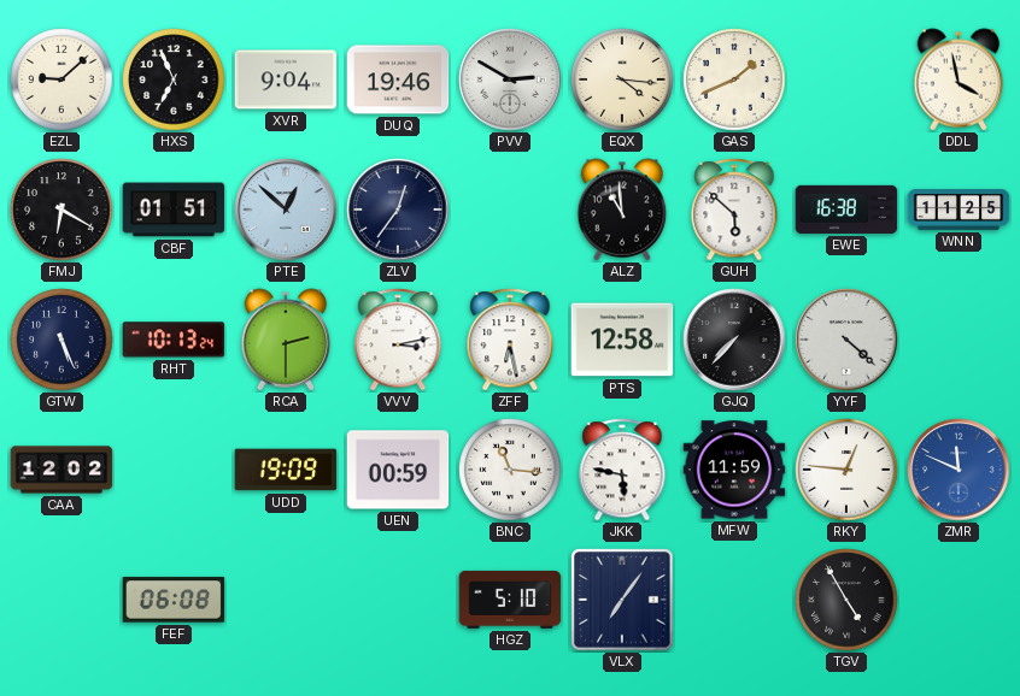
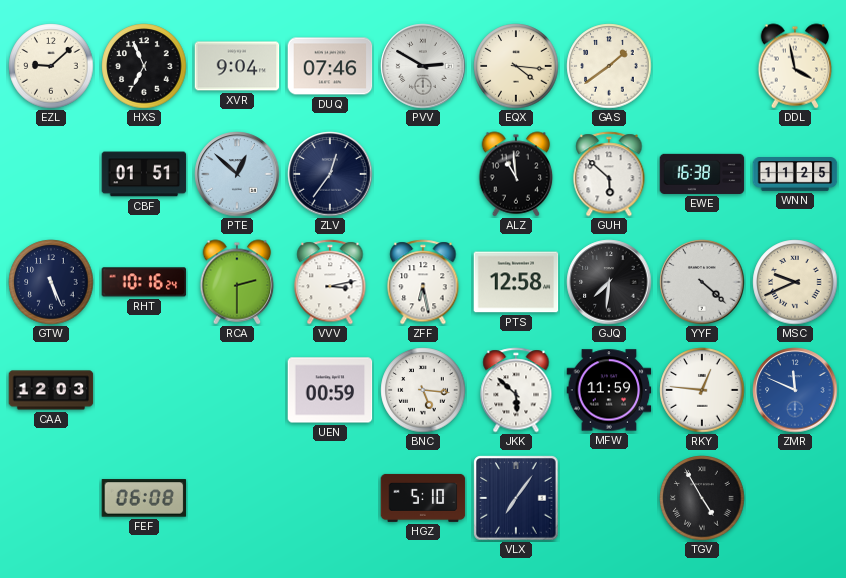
DUQ: 19:46 -> 07:46 (330, 66)
GAS: 1:41 -> 1:39 (609, 66)
FMJ: 6:20 -> none (61, 210)
RHT: 10:13 -> 10:16 (144, 282)
GJQ: 7:37 -> 7:31 (609, 282)
MSC: none -> 9:41 (795, 282)
CAA: 12:02 -> 12:03 (51, 390)
UDD: 19:09 -> none (286, 470)
BNC: 11:16 -> 5:16 (423, 390)
JKK: 5:47 -> 5:52 (516, 390)
